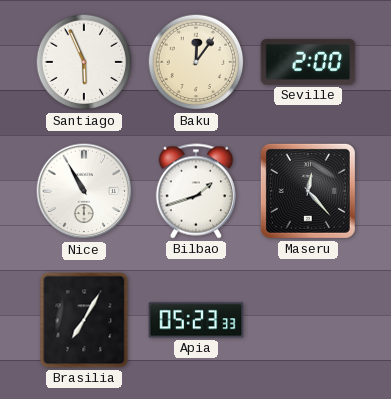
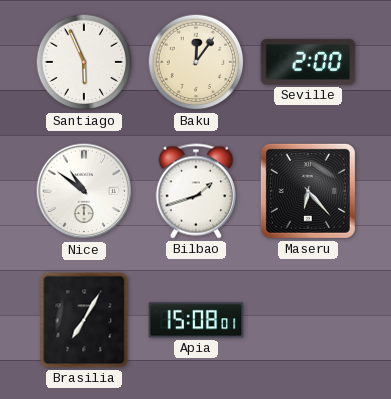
Nice: 10:55 -> 10:51 (84, 191)
Maseru: 12:23 -> 6:23 (308, 191)
Apia: 05:23 -> 15:08 (196, 320)
